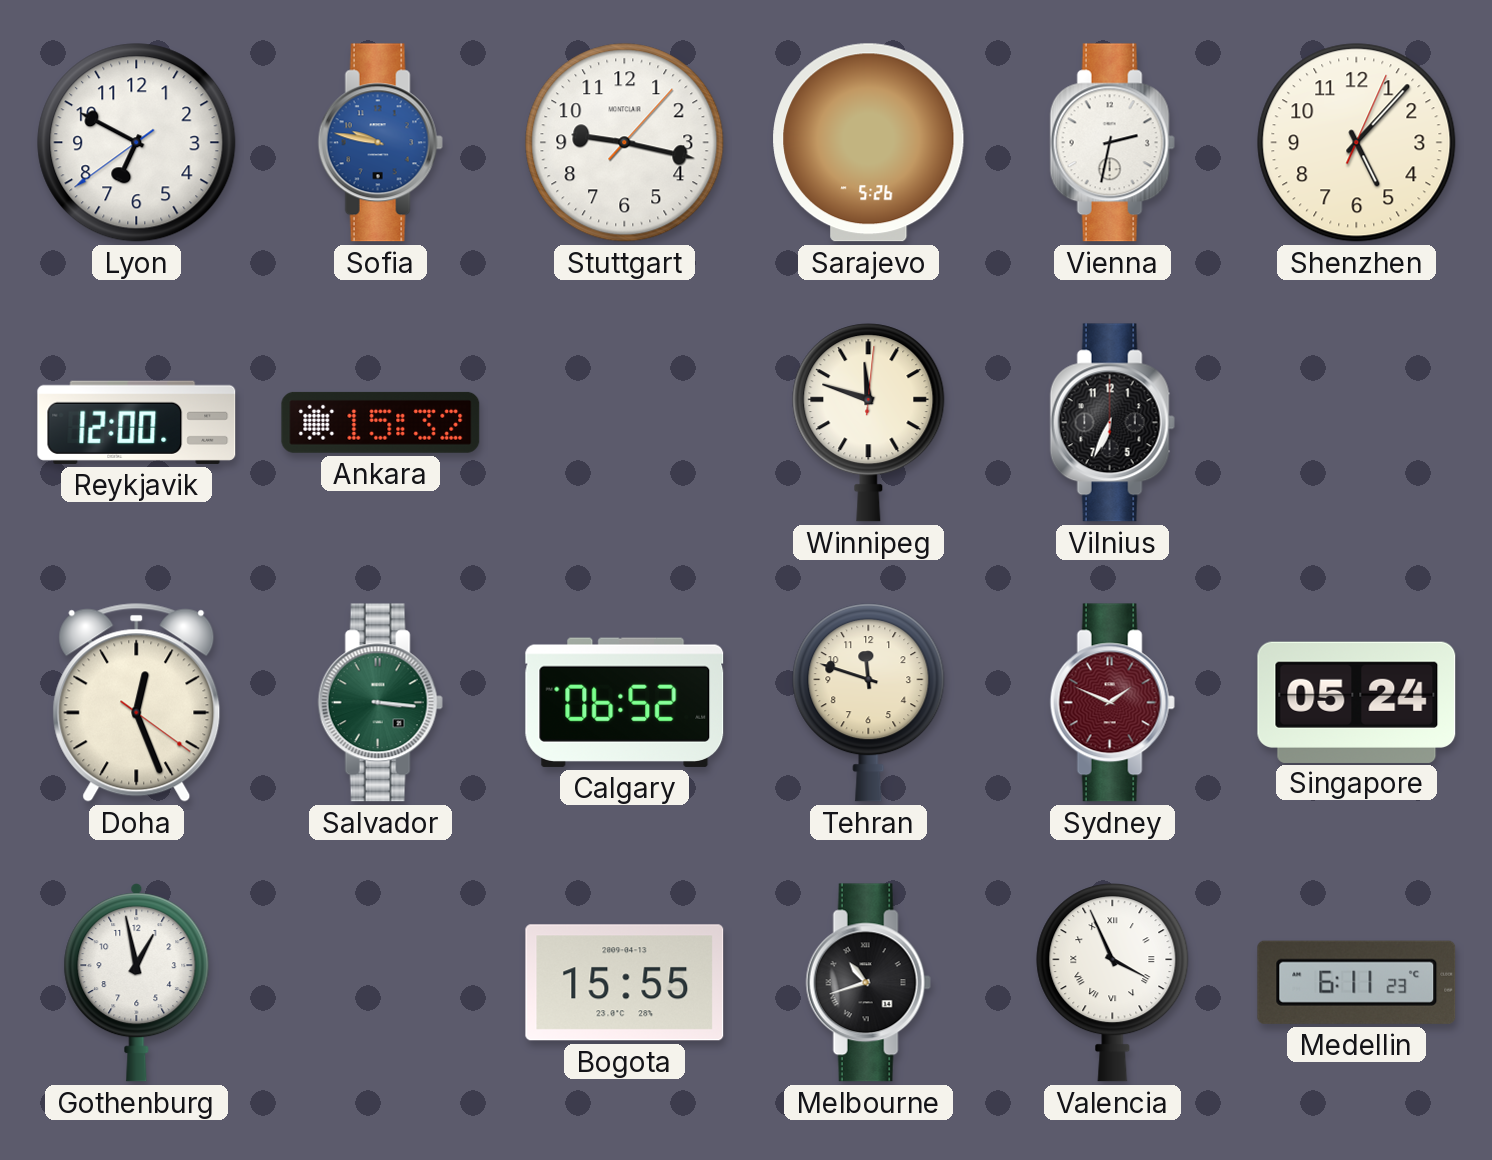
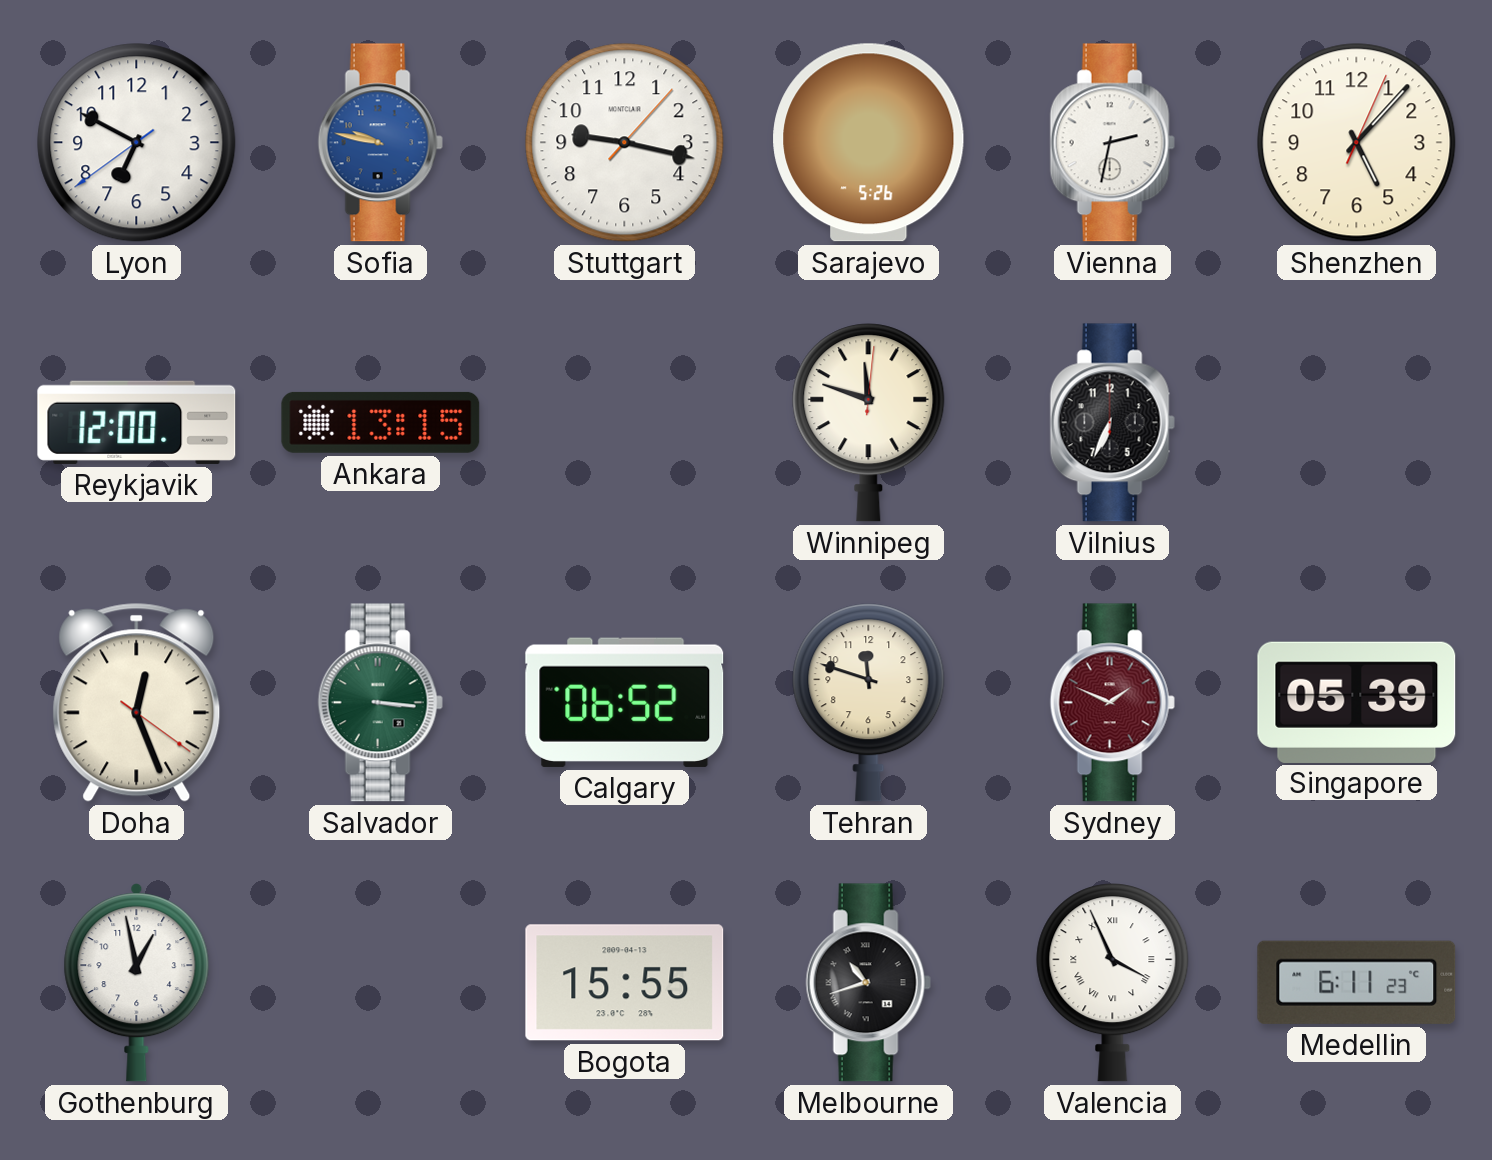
Ankara: 15:32 -> 13:15 (381, 422)
Singapore: 05:24 -> 05:39 (1357, 702)
